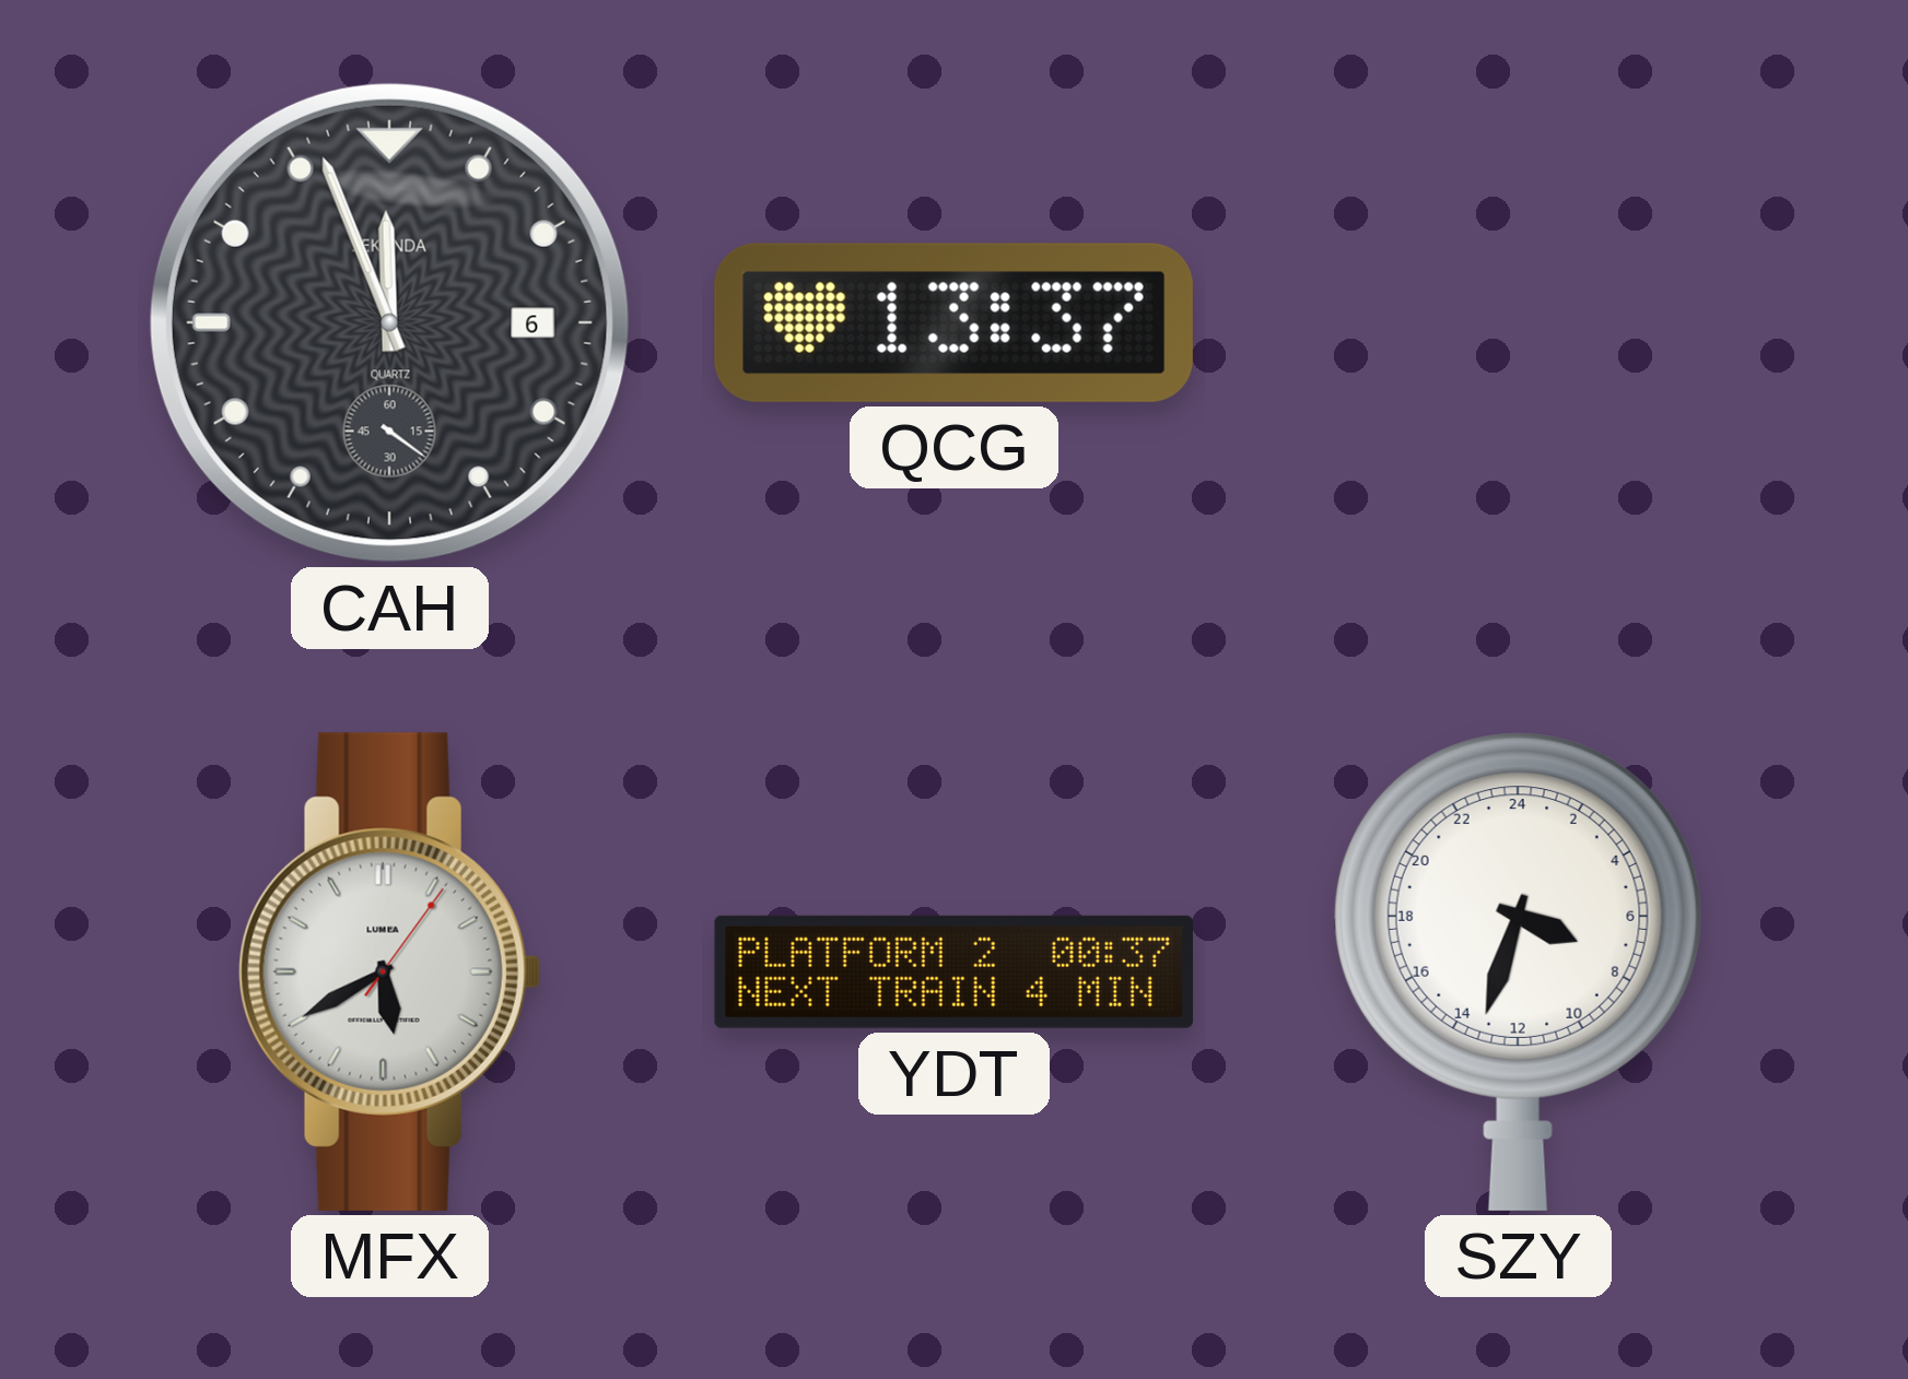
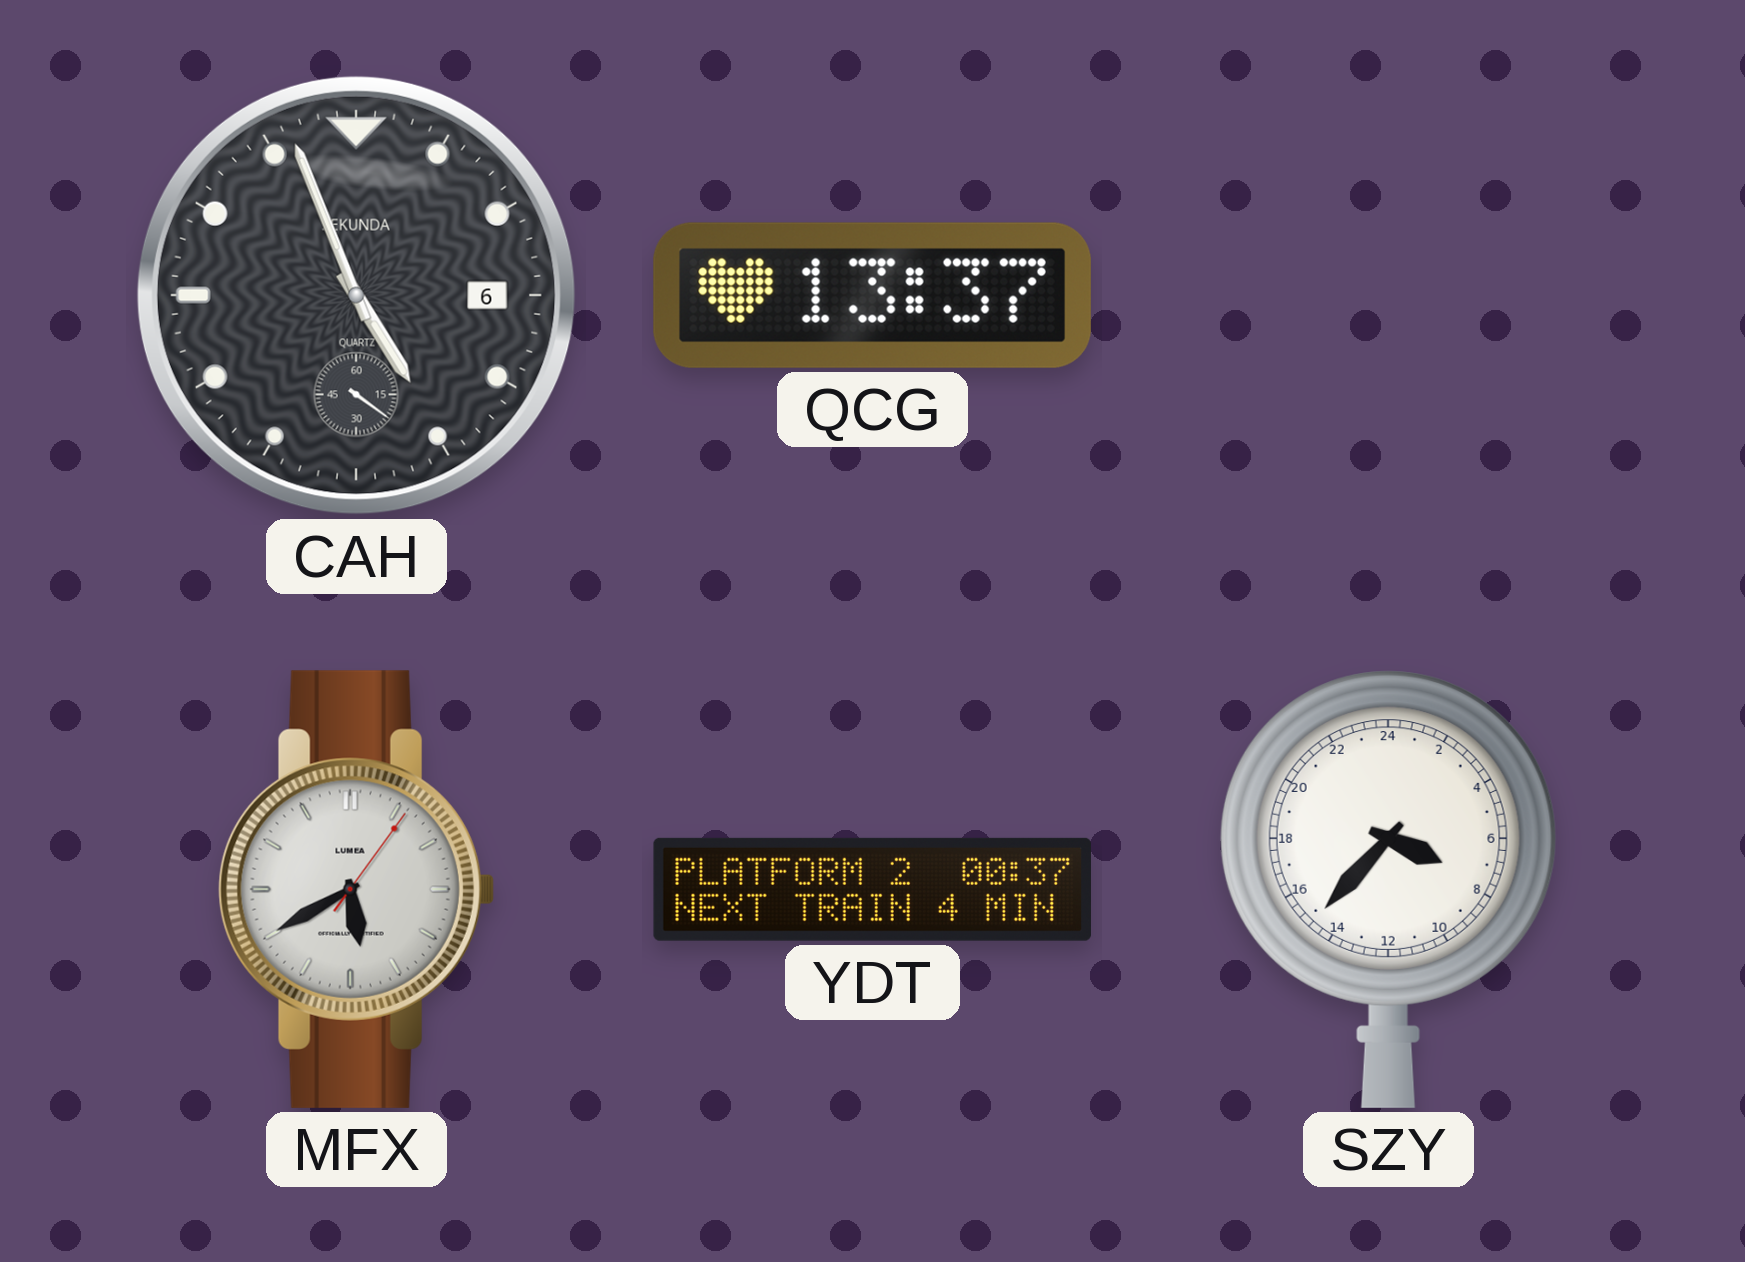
CAH: 11:56 -> 4:56 (356, 295)
SZY: 7:33 -> 7:37 (1388, 889)
